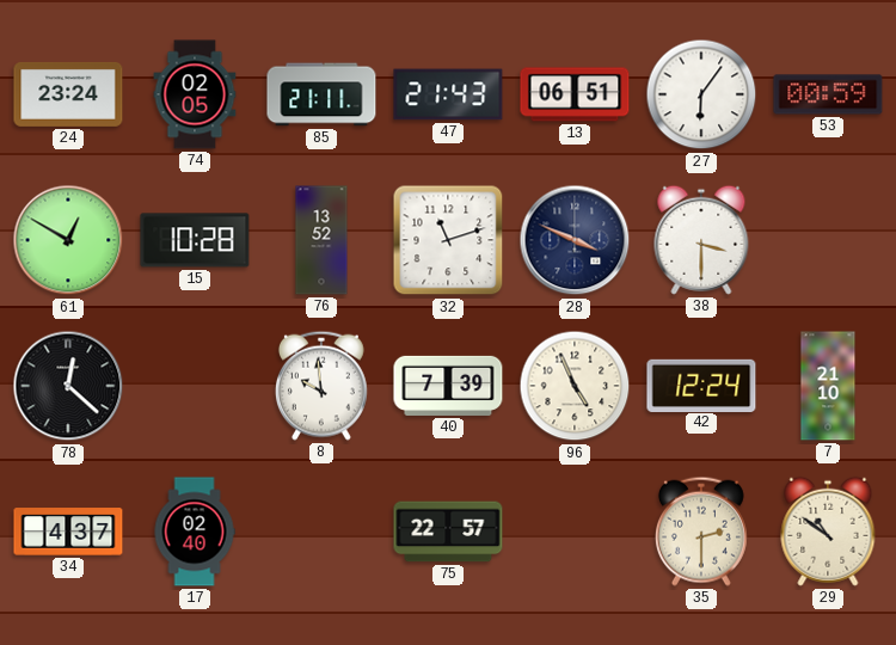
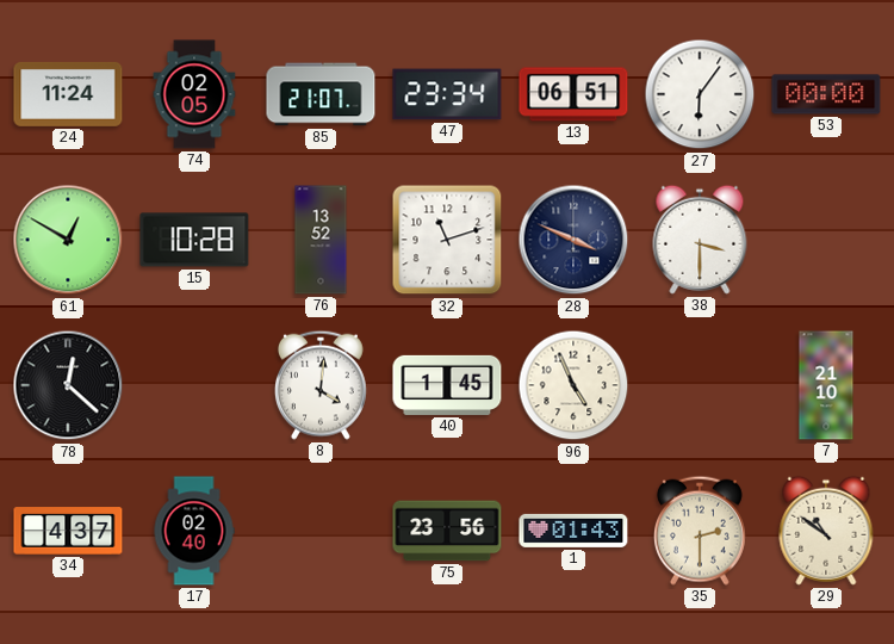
24: 23:24 -> 11:24 (68, 94)
85: 21:11 -> 21:07 (321, 94)
47: 21:43 -> 23:34 (447, 94)
53: 00:59 -> 00:00 (826, 94)
8: 9:59 -> 4:01 (321, 385)
40: 7:39 -> 1:45 (447, 385)
42: 12:24 -> none (701, 385)
75: 22:57 -> 23:56 (447, 531)
1: none -> 01:43 (573, 531)
